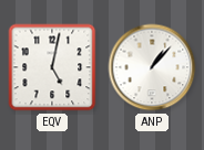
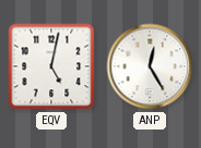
ANP: 1:07 -> 12:25 (150, 66)
